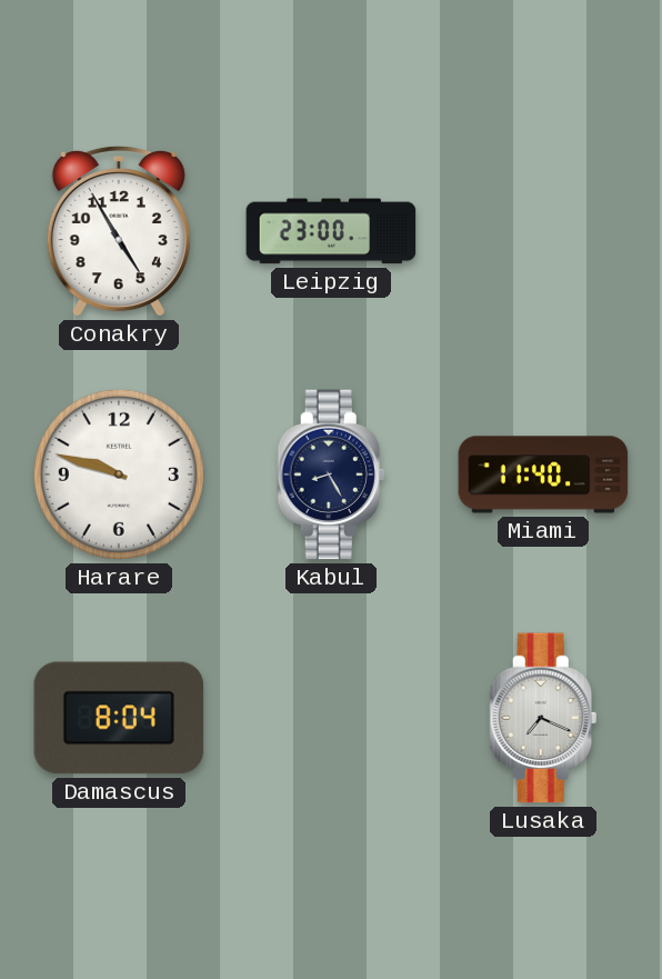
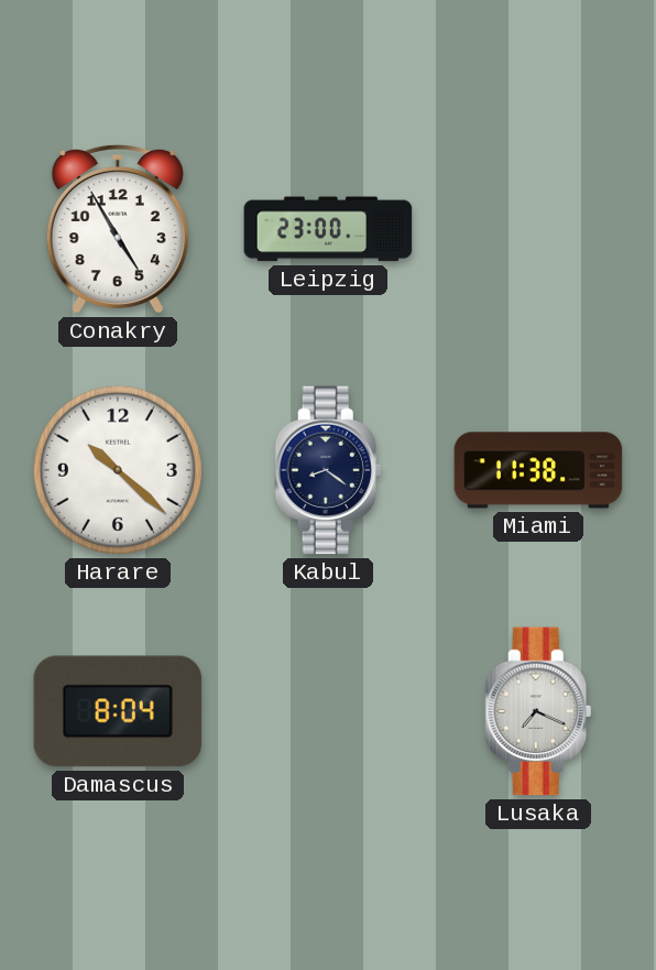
Harare: 9:48 -> 10:22 (118, 470)
Kabul: 8:25 -> 8:21 (328, 470)
Miami: 11:40 -> 11:38 (538, 470)
